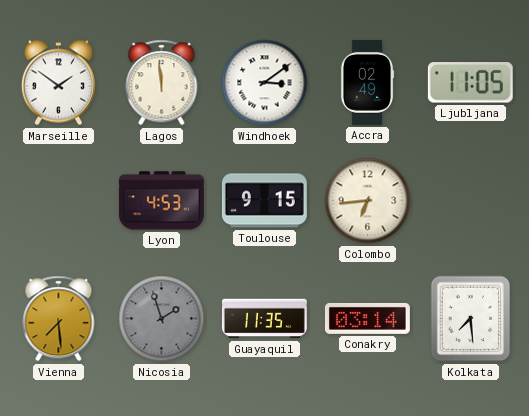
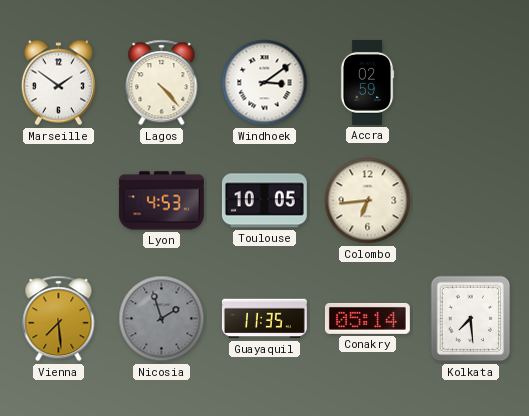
Lagos: 11:59 -> 4:23 (162, 83)
Accra: 02:49 -> 02:59 (367, 82)
Ljubljana: 11:05 -> none (470, 83)
Toulouse: 9:15 -> 10:05 (264, 201)
Conakry: 03:14 -> 05:14 (367, 318)
